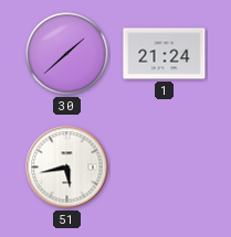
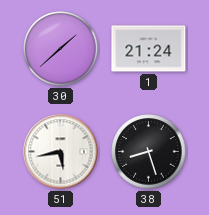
38: none -> 8:27 (149, 152)
